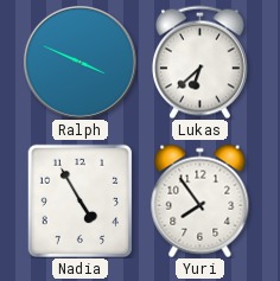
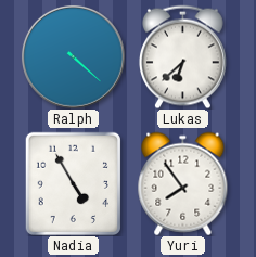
Ralph: 3:49 -> 4:22 (73, 56)
